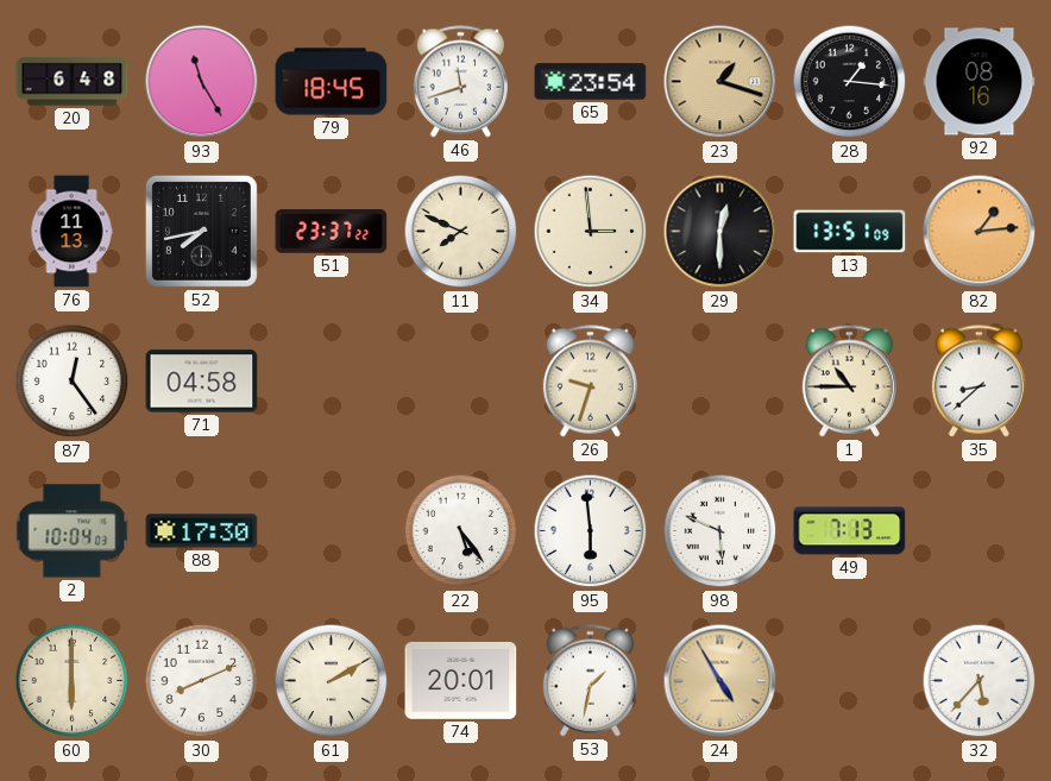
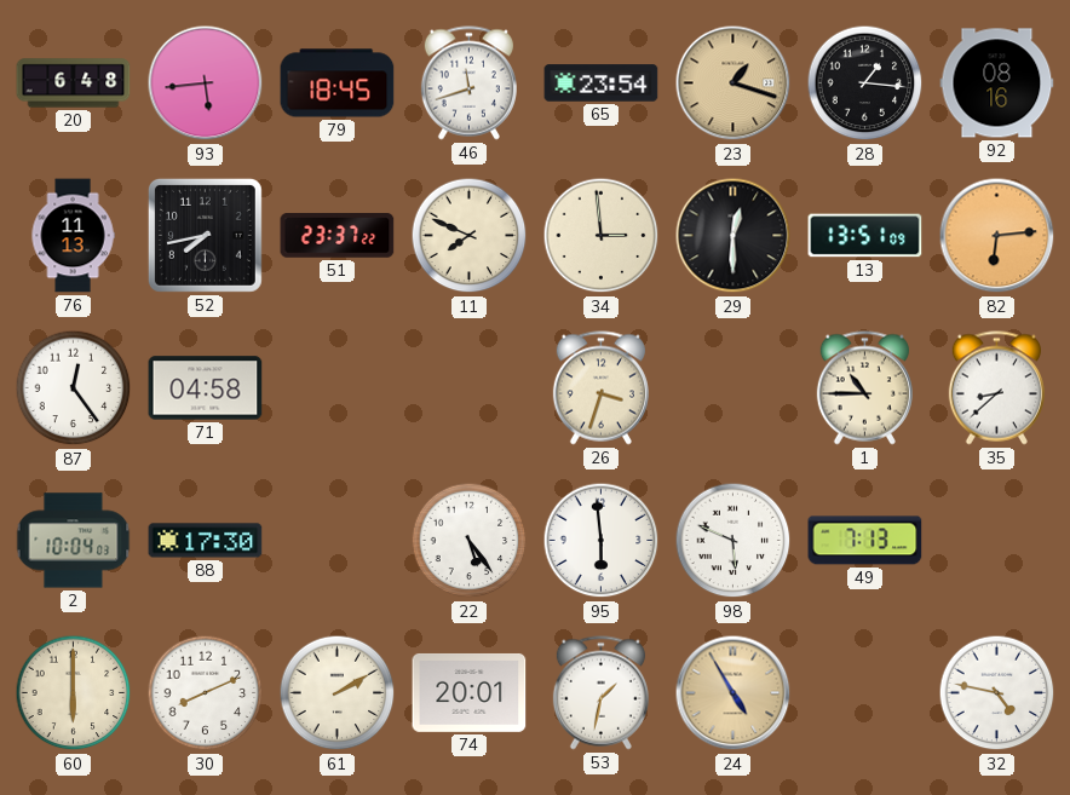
93: 11:25 -> 5:44 (206, 83)
82: 1:14 -> 6:14 (997, 236)
26: 9:33 -> 3:33 (600, 388)
32: 5:37 -> 4:47 (997, 693)
